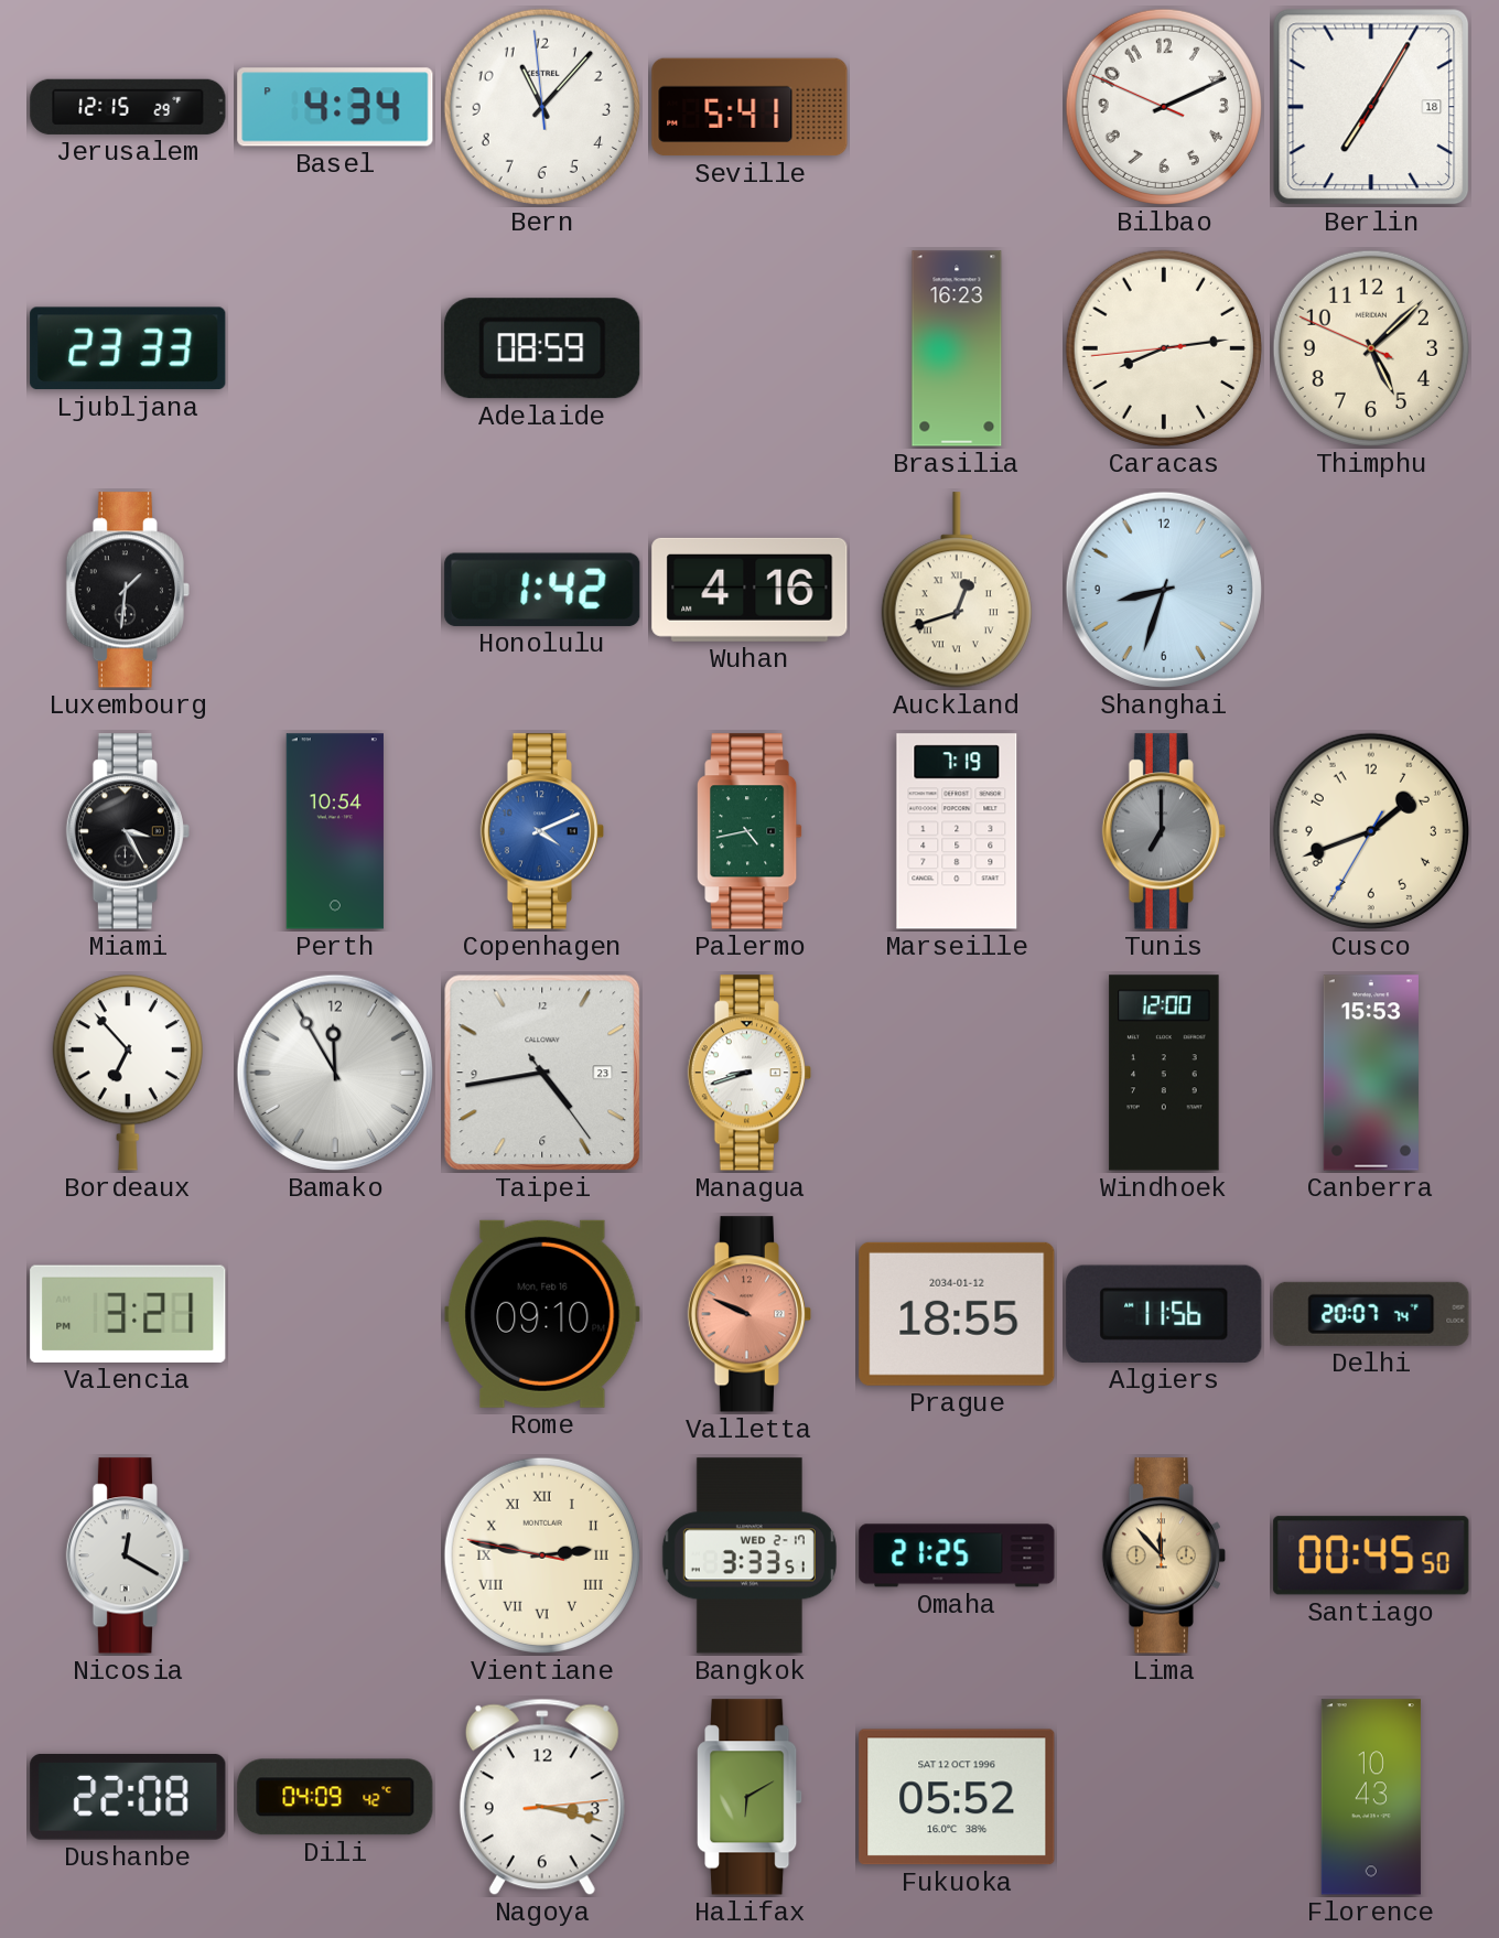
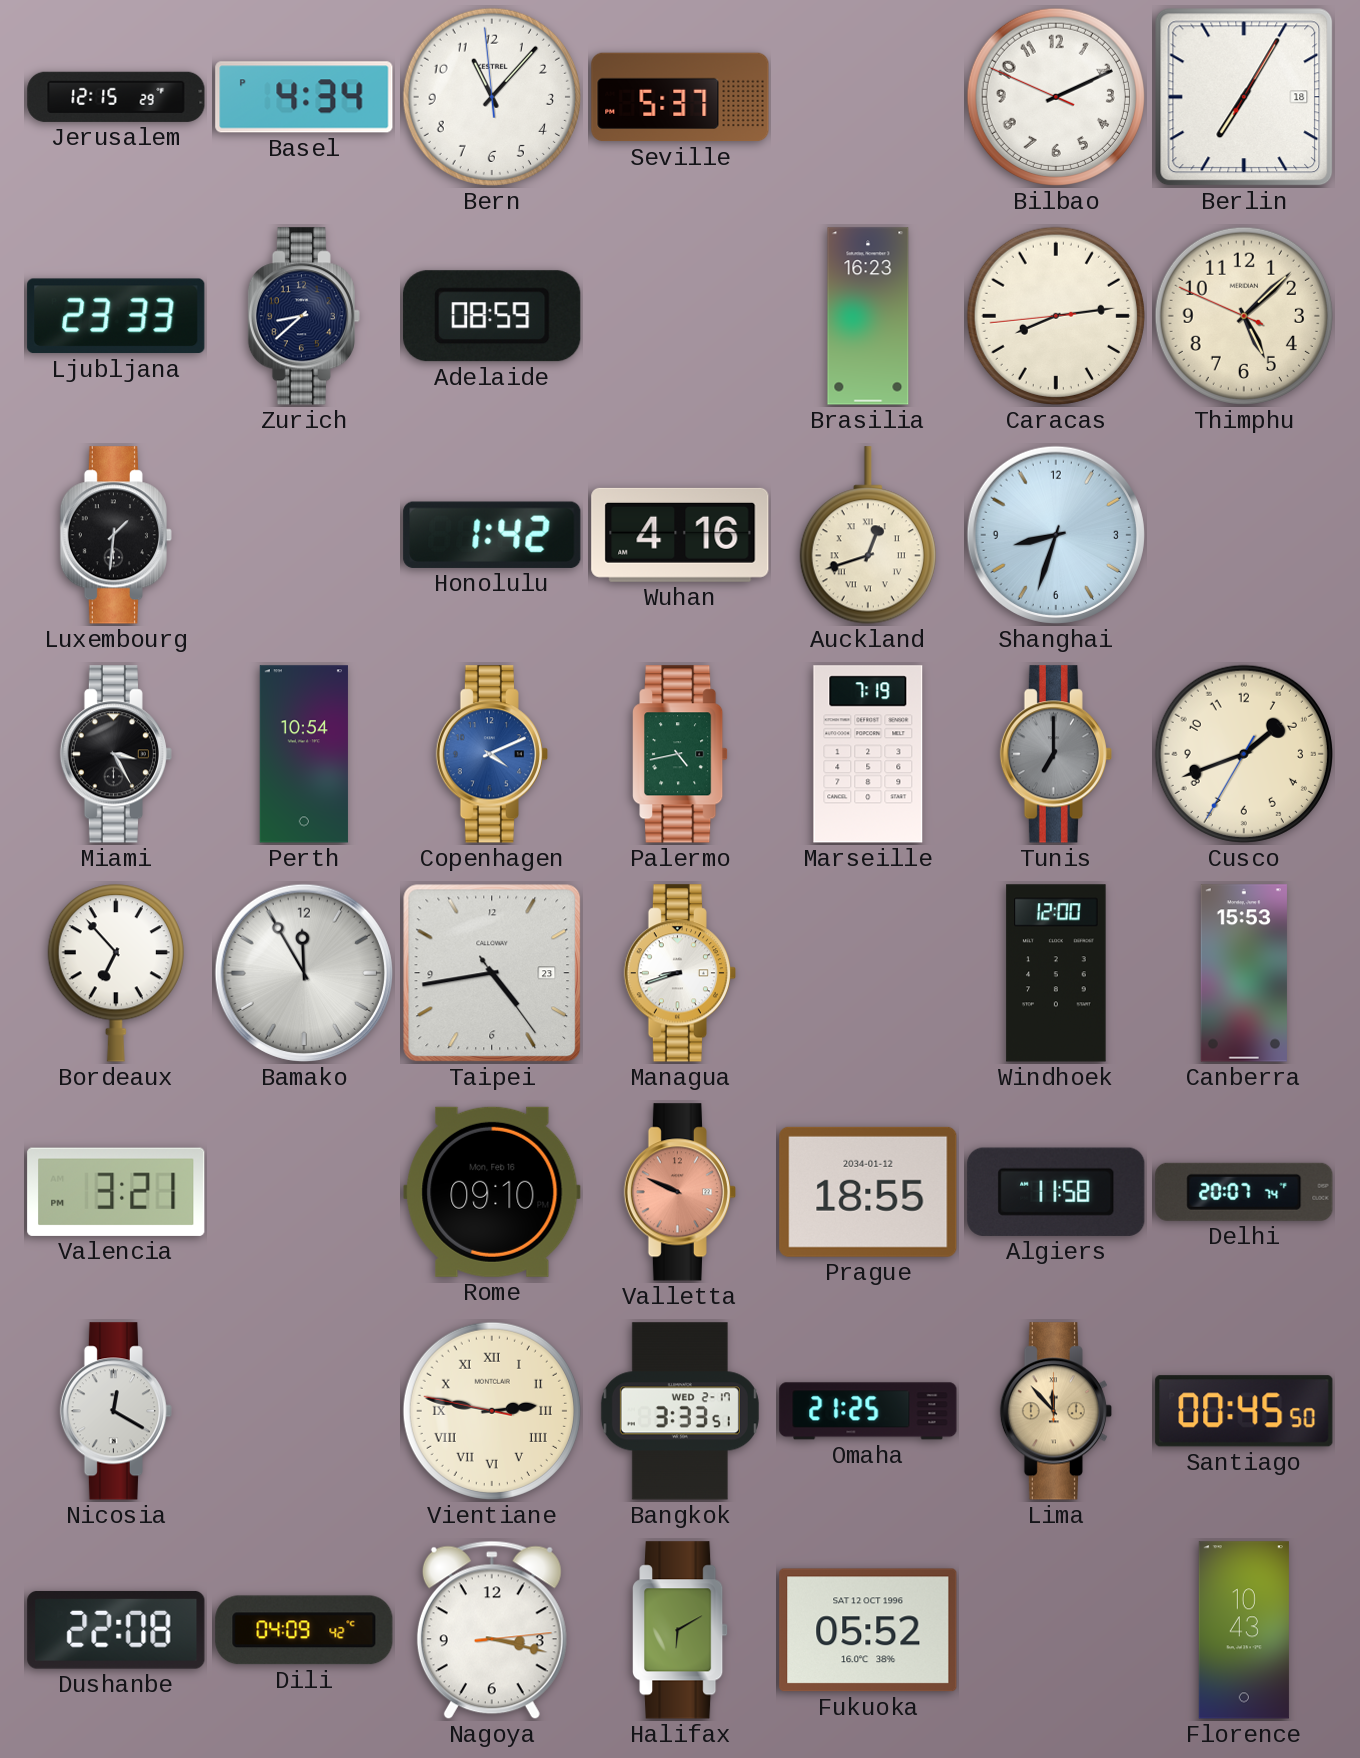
Seville: 5:41 -> 5:37 (680, 97)
Zurich: none -> 8:38 (303, 316)
Algiers: 11:56 -> 11:58 (1056, 1192)
